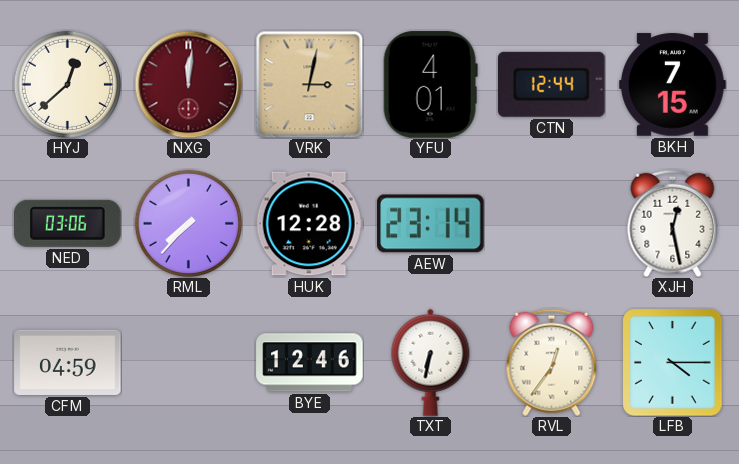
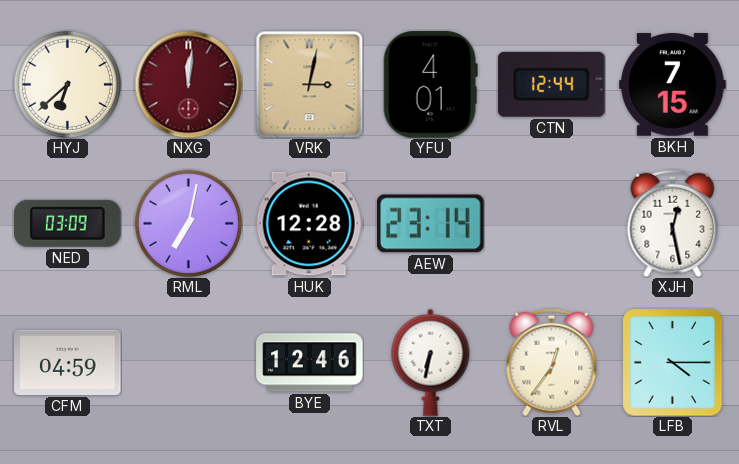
HYJ: 12:38 -> 6:38 (67, 84)
NED: 03:06 -> 03:09 (68, 223)
RML: 7:37 -> 7:02 (188, 223)
